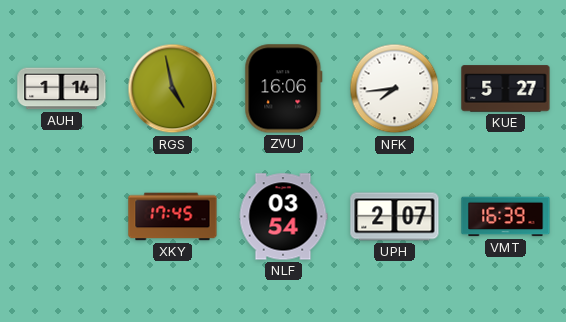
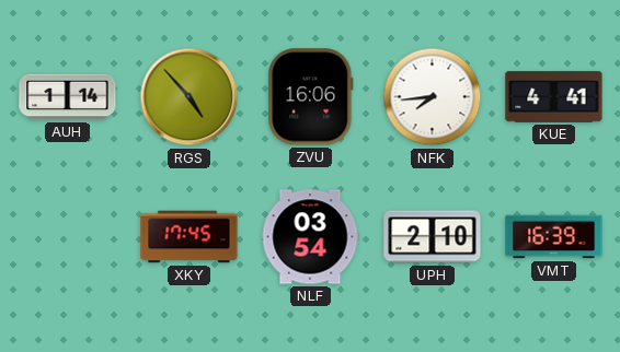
RGS: 4:58 -> 4:53 (190, 97)
KUE: 5:27 -> 4:41 (554, 97)
UPH: 2:07 -> 2:10 (433, 237)
